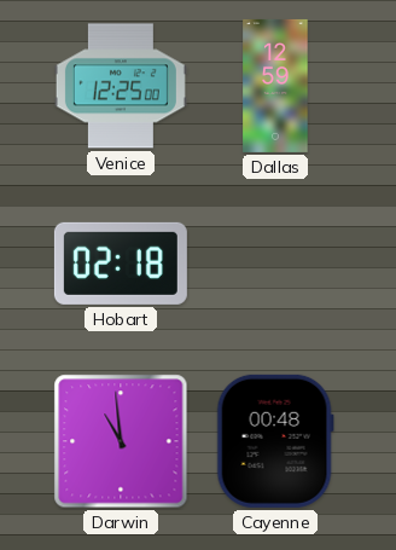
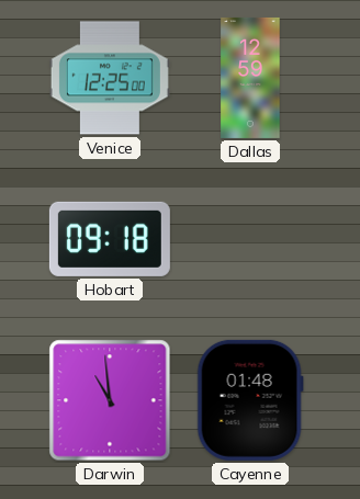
Hobart: 02:18 -> 09:18 (110, 239)
Cayenne: 00:48 -> 01:48 (250, 400)
